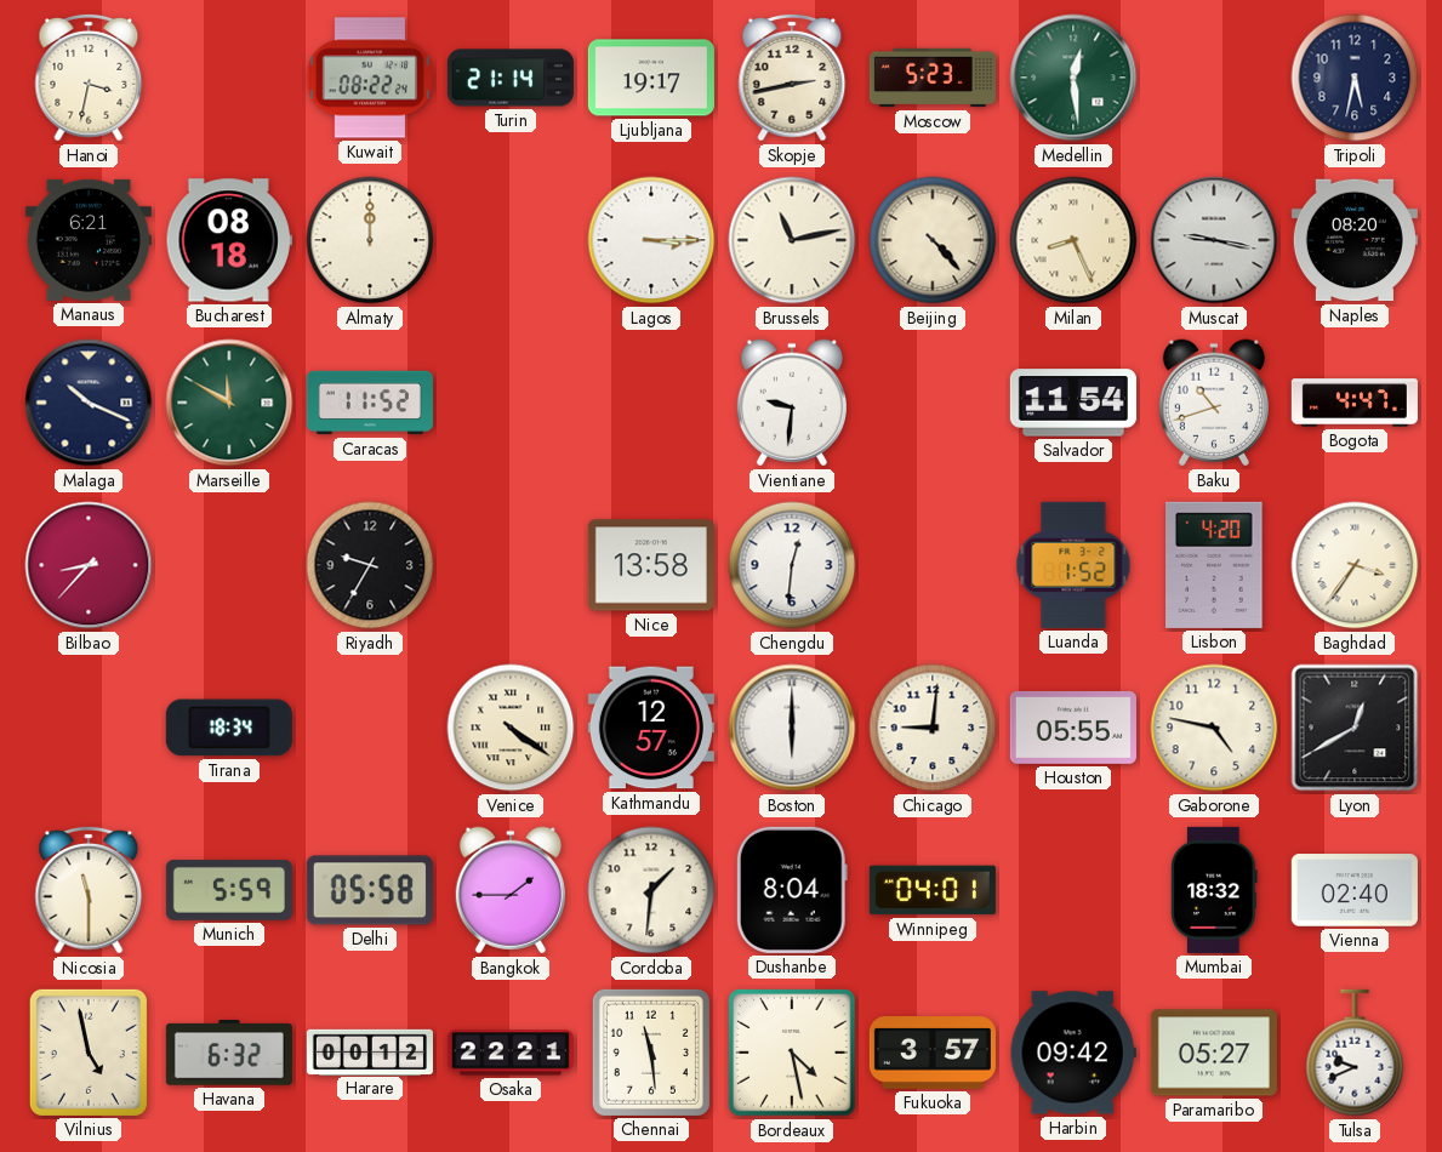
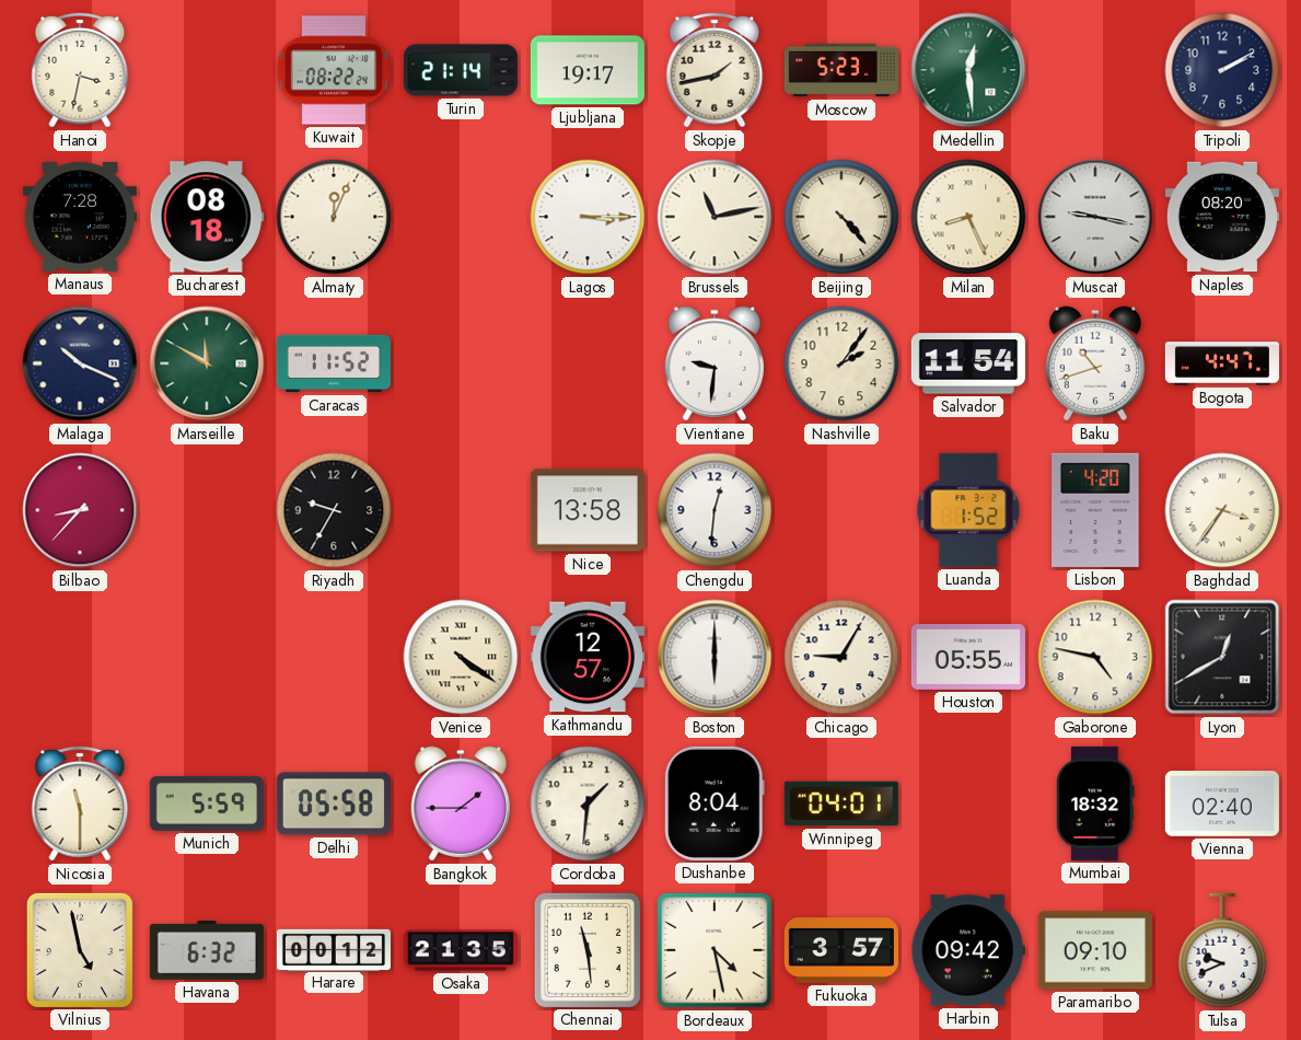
Skopje: 2:43 -> 1:43 (715, 70)
Tripoli: 5:32 -> 2:10 (1222, 70)
Manaus: 6:21 -> 7:28 (80, 217)
Almaty: 12:00 -> 12:04 (334, 217)
Nashville: none -> 2:06 (841, 363)
Tirana: 18:34 -> none (229, 728)
Chicago: 9:01 -> 9:05 (841, 657)
Osaka: 22:21 -> 21:35 (461, 950)
Paramaribo: 05:27 -> 09:10 (1095, 950)
